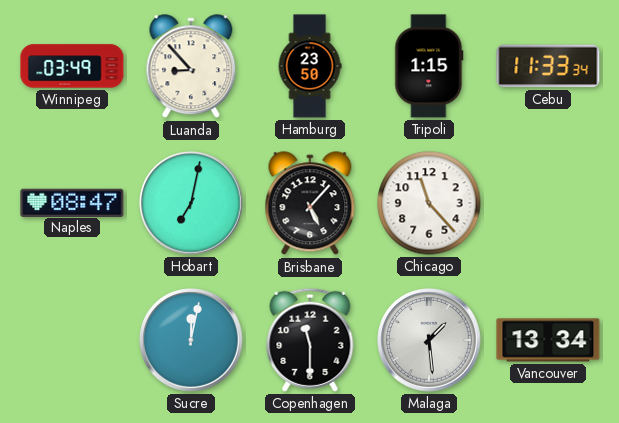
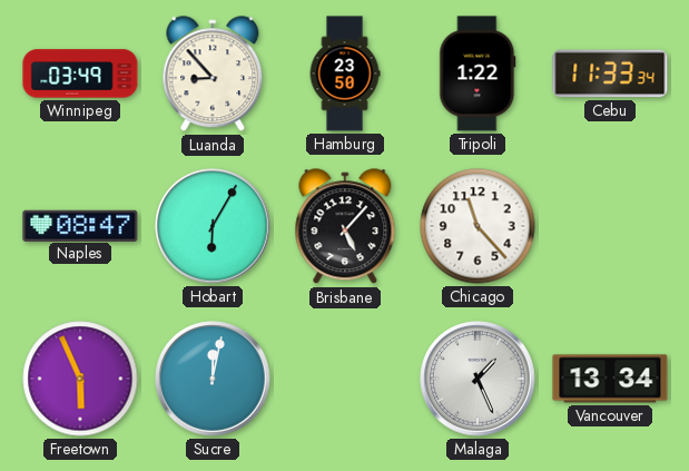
Tripoli: 1:15 -> 1:22 (478, 73)
Hobart: 7:02 -> 6:05 (213, 226)
Freetown: none -> 5:56 (80, 379)
Copenhagen: 11:30 -> none (310, 340)
Malaga: 1:29 -> 1:26 (478, 379)
